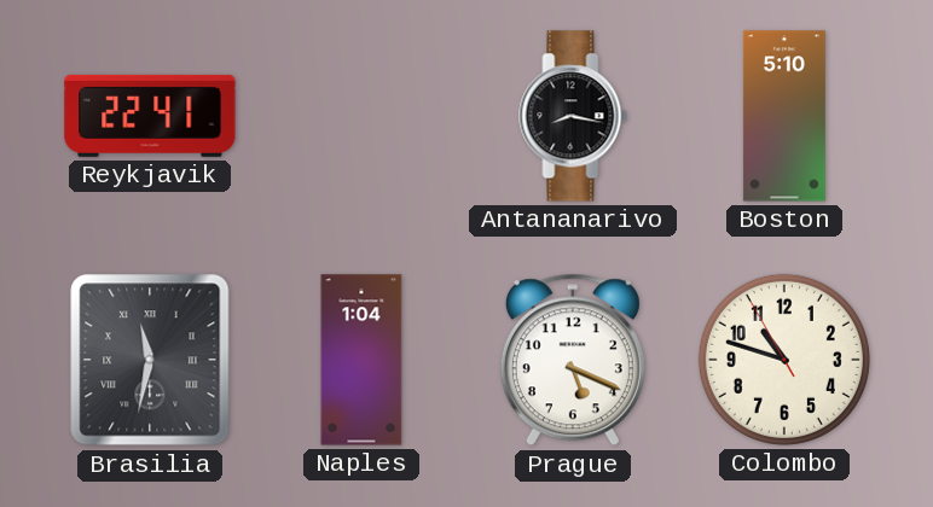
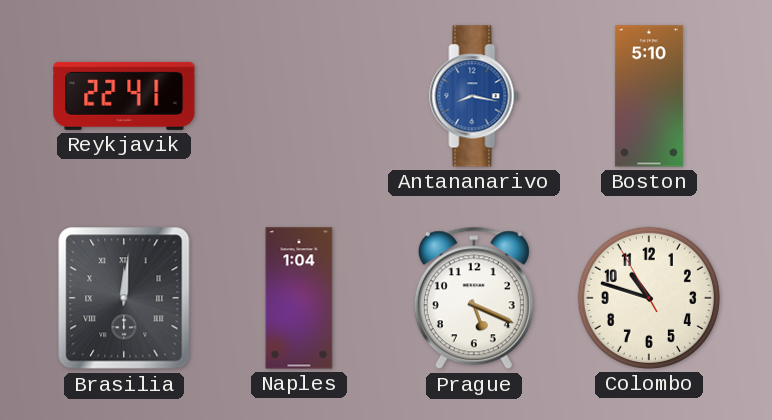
Antananarivo dial: black -> blue (474, 96)
Brasilia: 11:32 -> 12:01 (124, 298)
